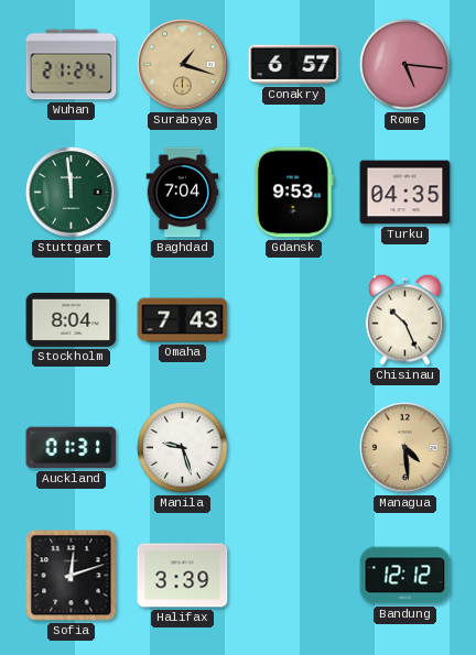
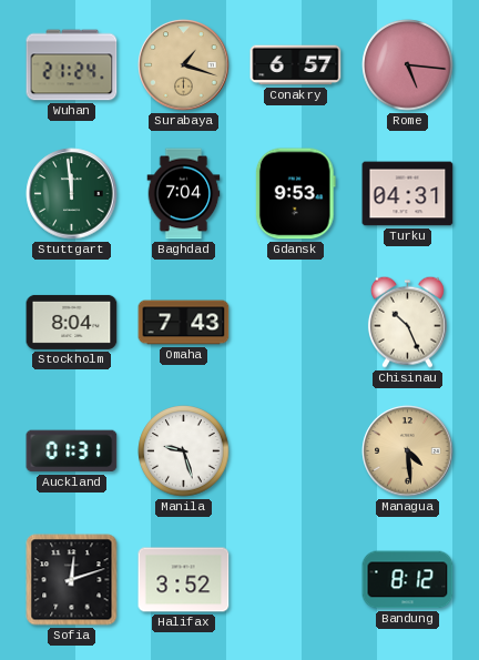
Turku: 04:35 -> 04:31 (408, 194)
Halifax: 3:39 -> 3:52 (184, 580)
Bandung: 12:12 -> 8:12 (408, 580)
